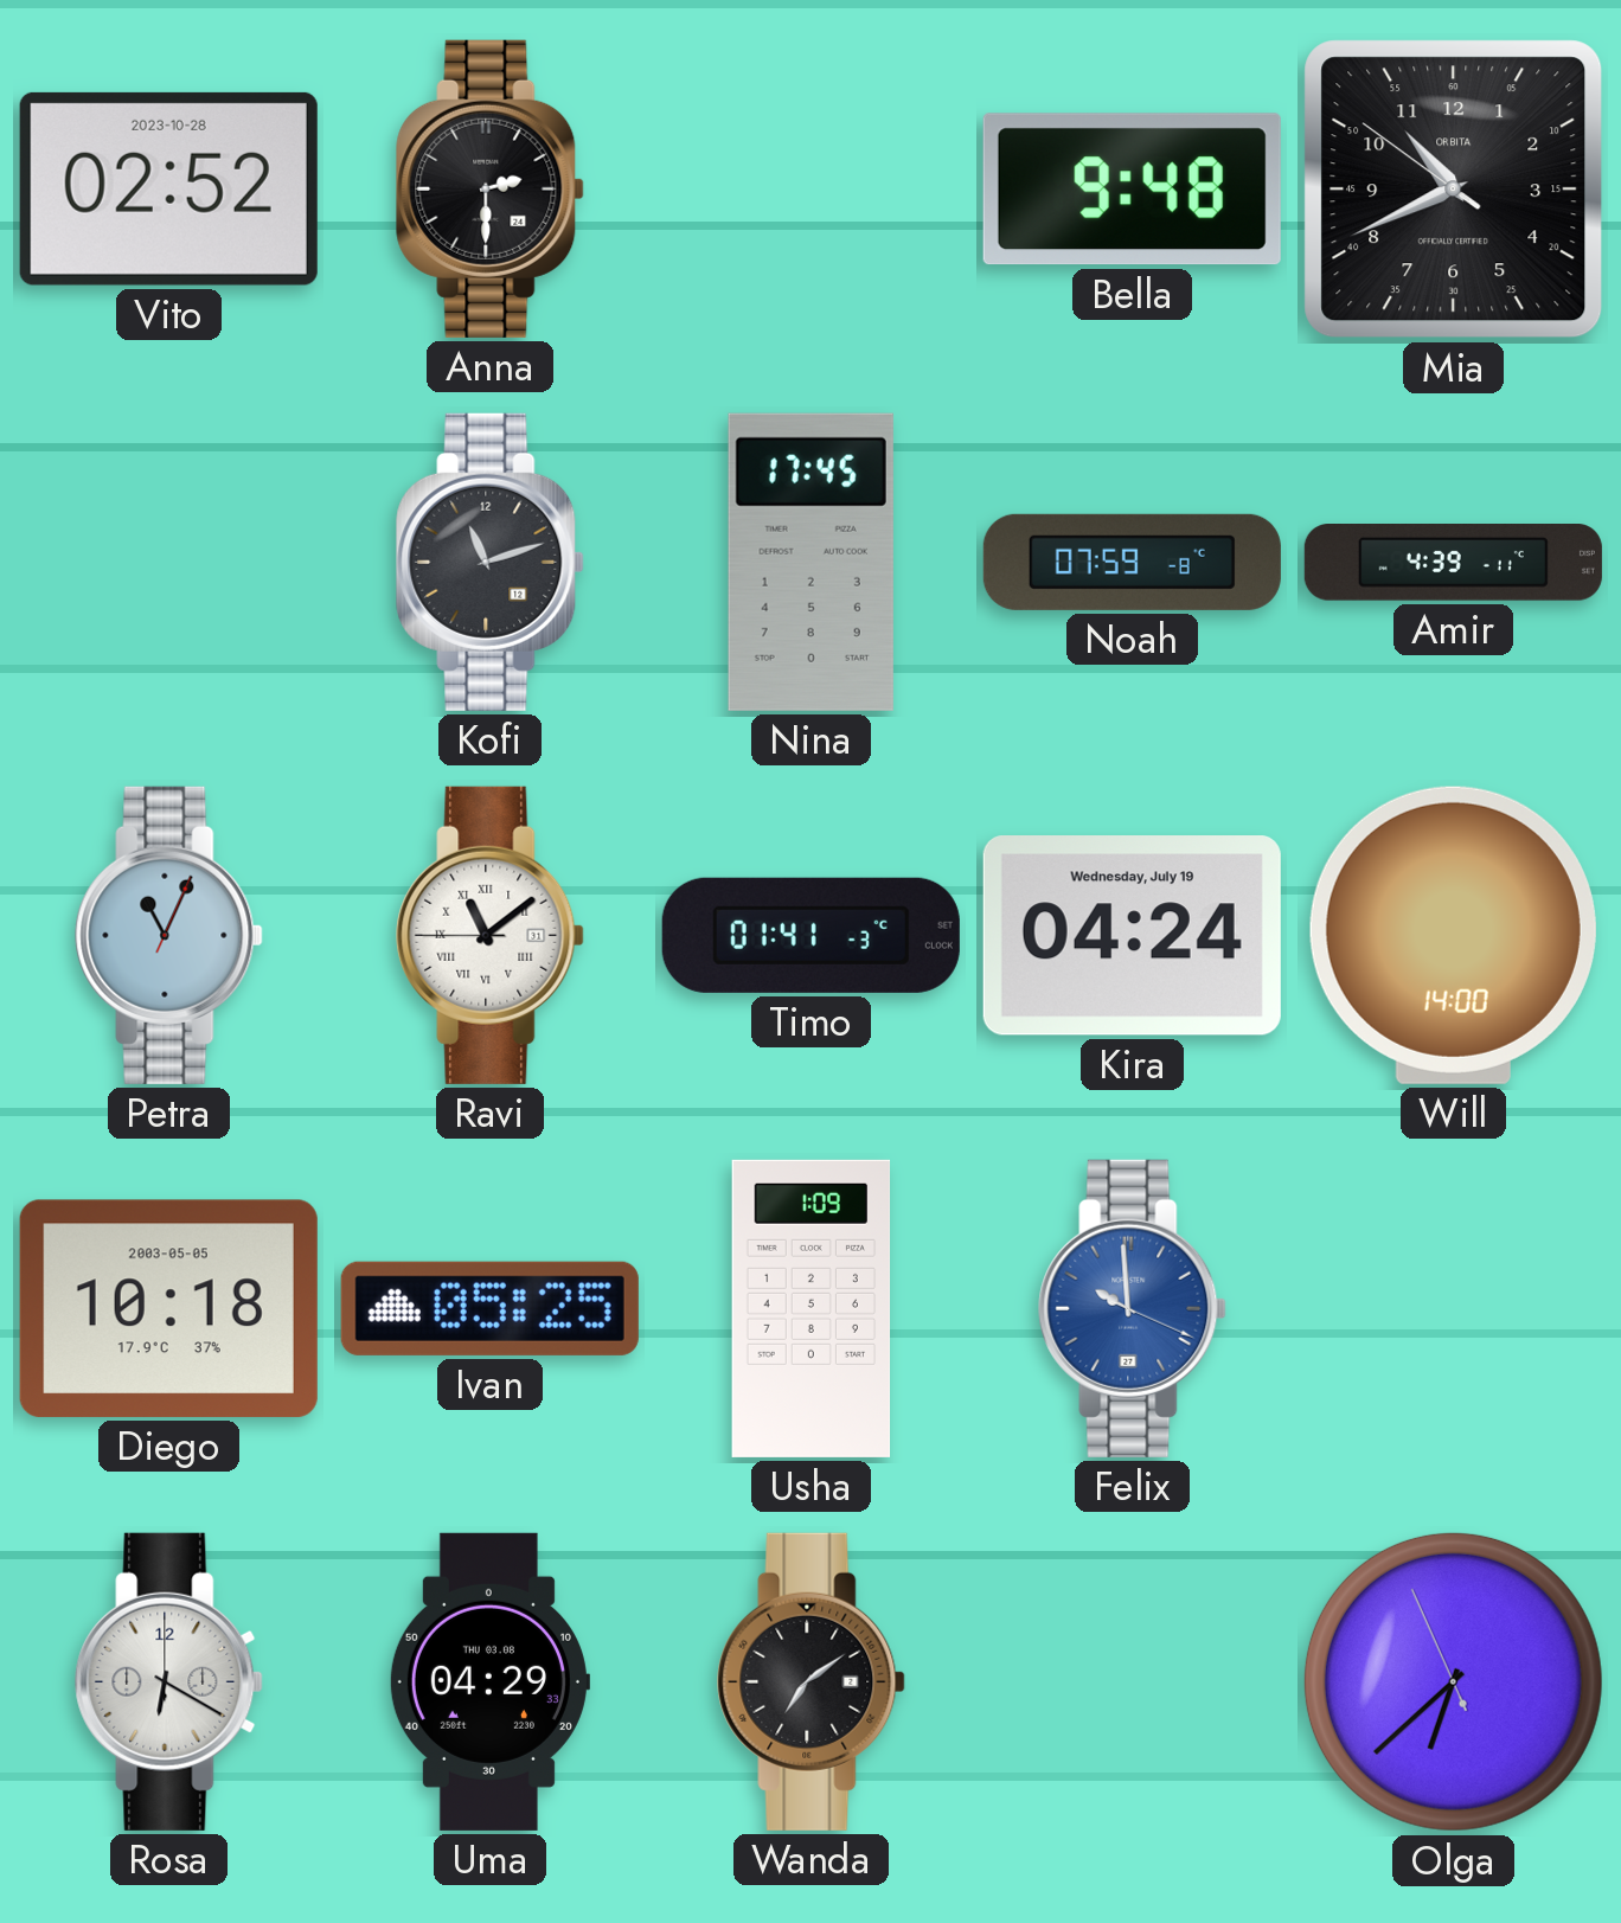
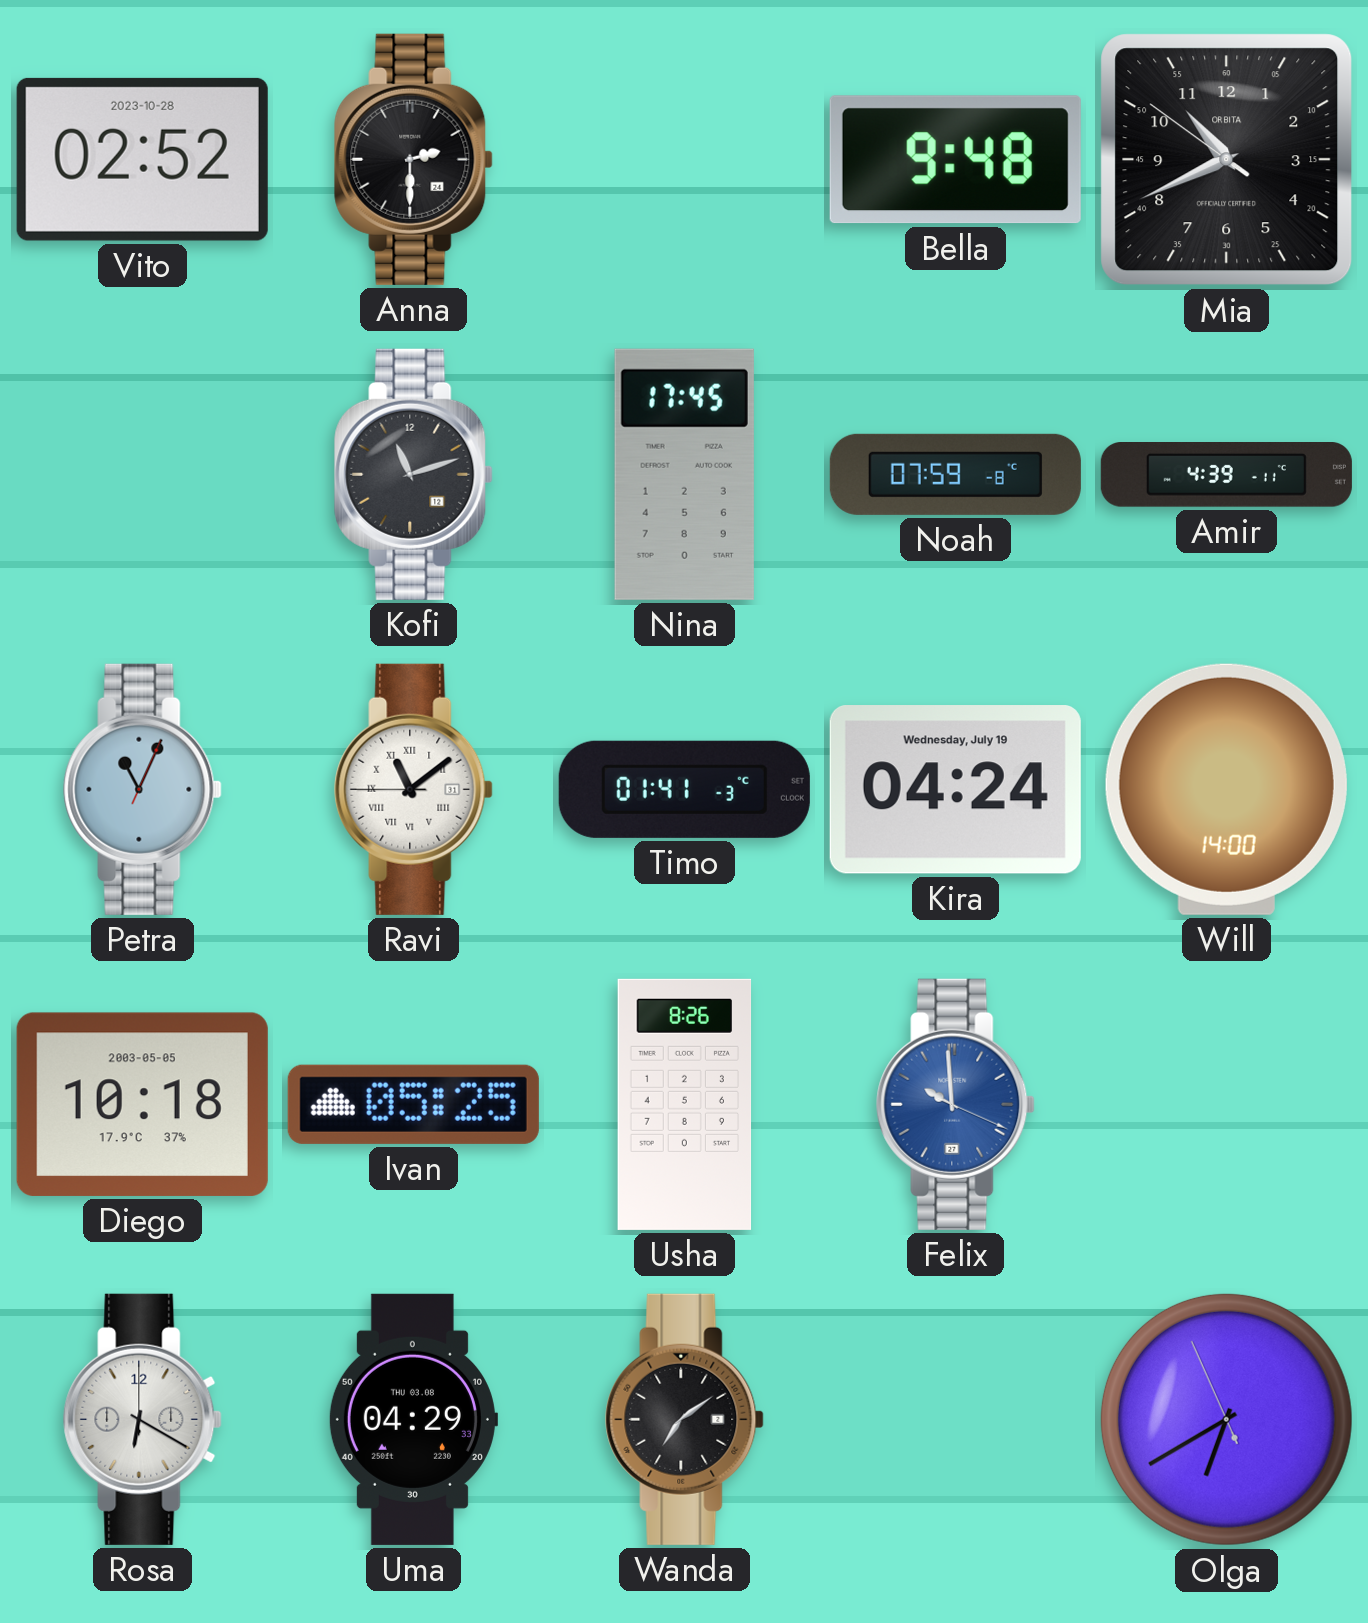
Usha: 1:09 -> 8:26 (685, 1104)
Olga: 6:37 -> 6:39 (1226, 1419)
